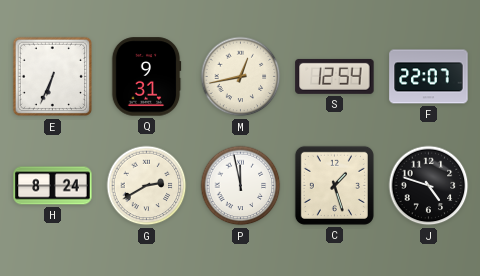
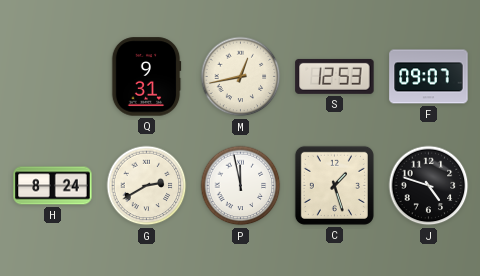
E: 6:34 -> none (52, 77)
S: 12:54 -> 12:53 (335, 76)
F: 22:07 -> 09:07 (429, 77)
